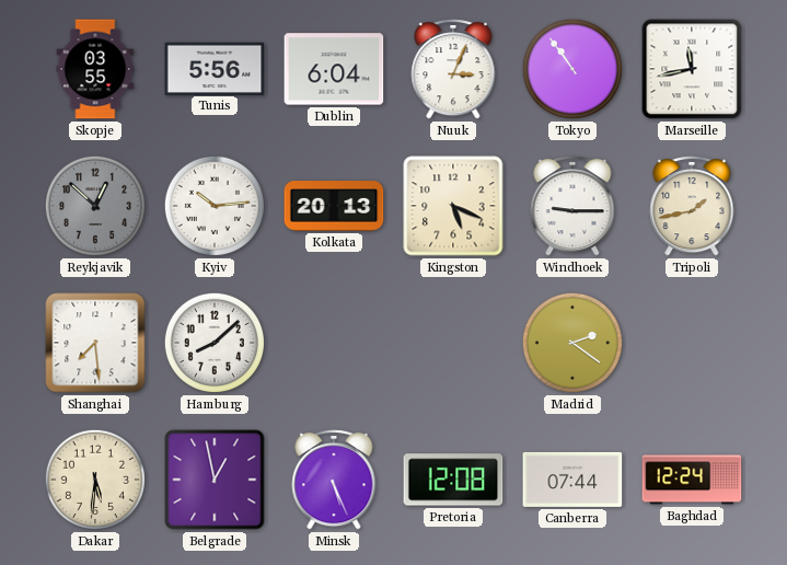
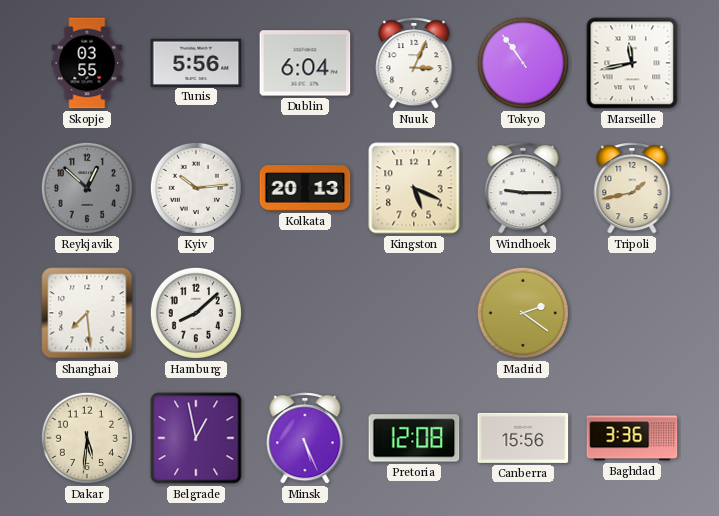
Canberra: 07:44 -> 15:56 (523, 438)
Baghdad: 12:24 -> 3:36 (632, 438)
